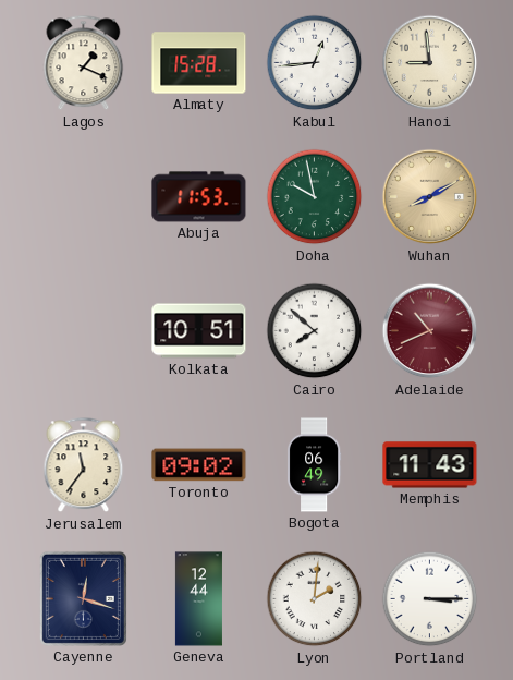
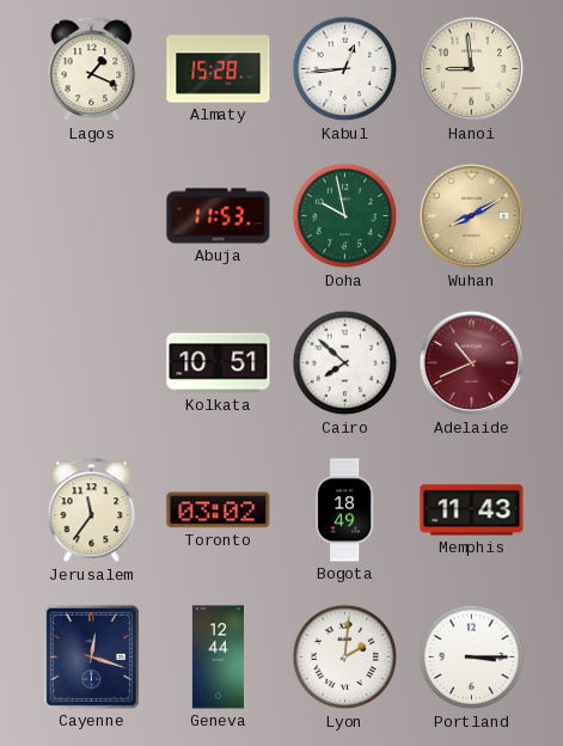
Toronto: 09:02 -> 03:02 (219, 510)
Bogota: 06:49 -> 18:49 (344, 510)
